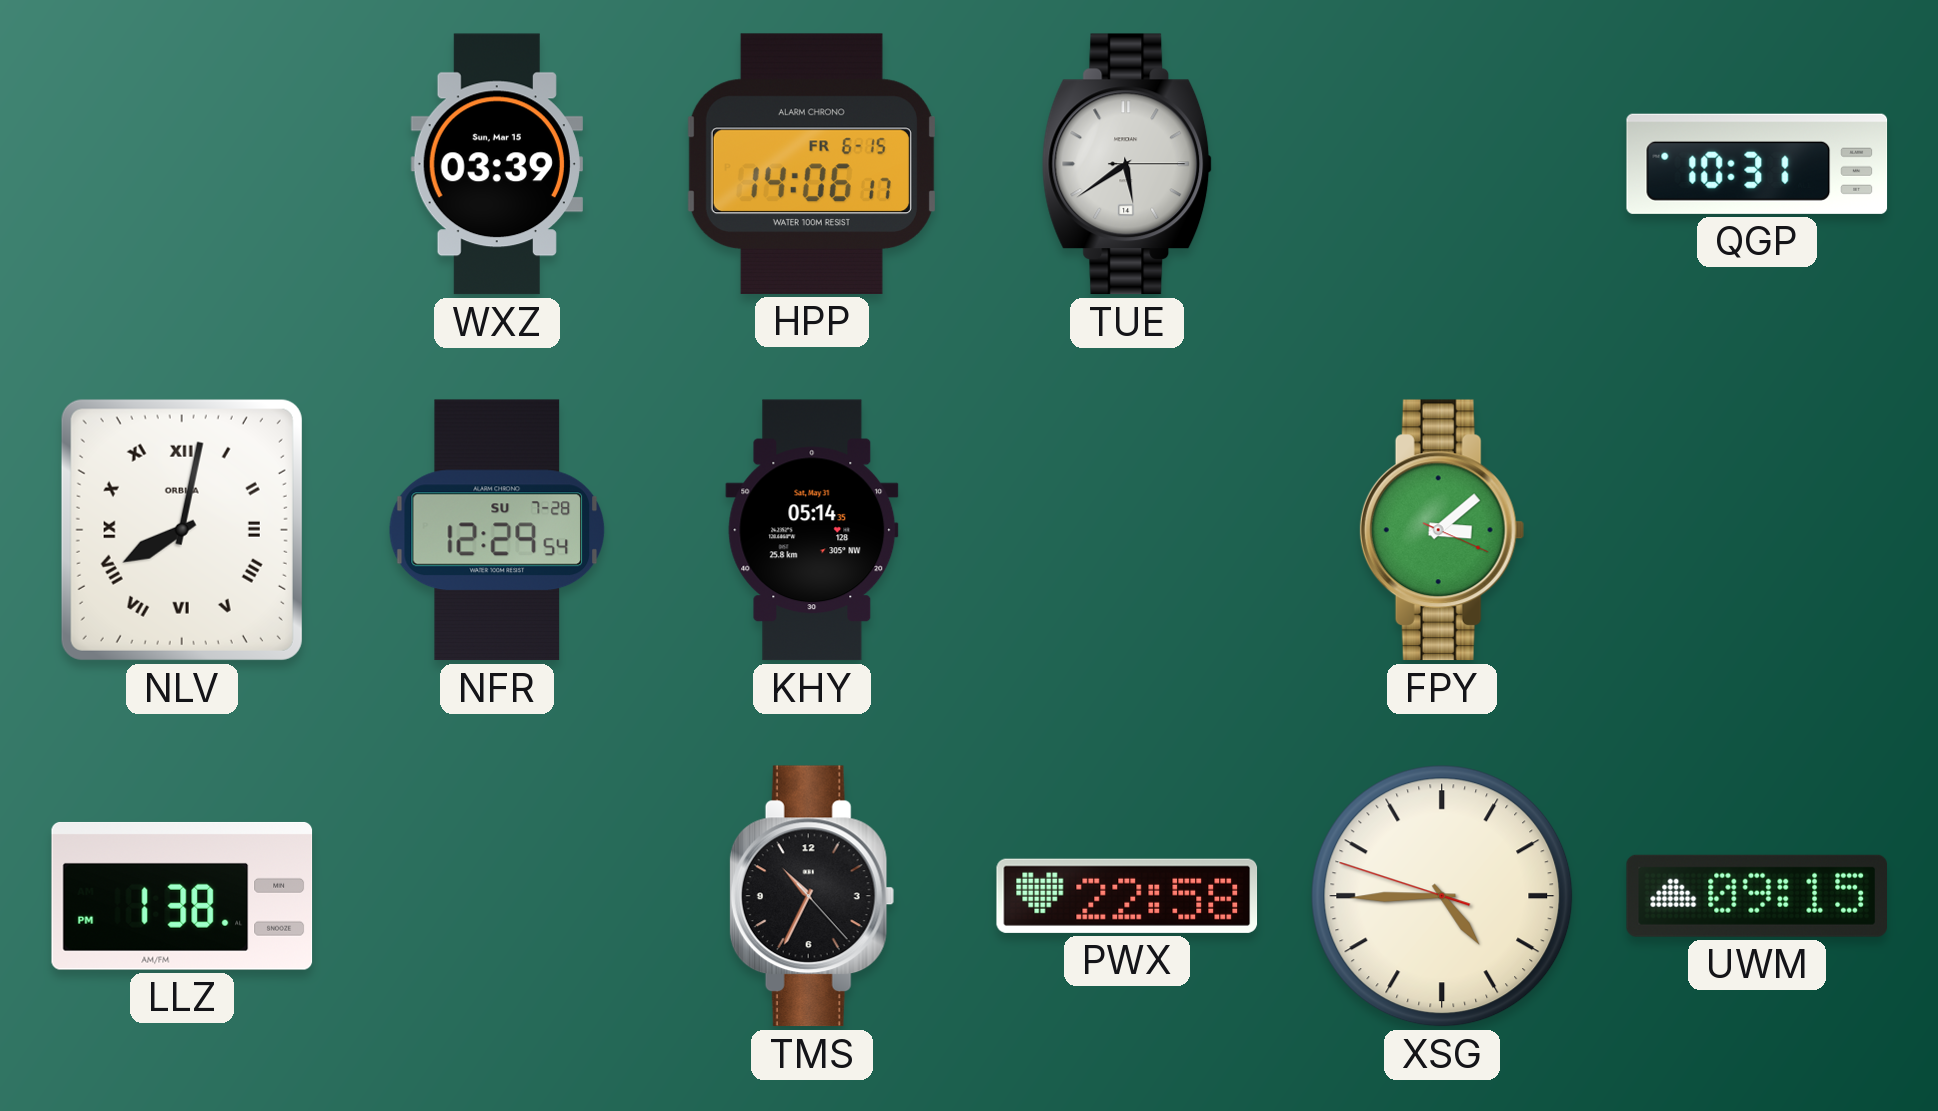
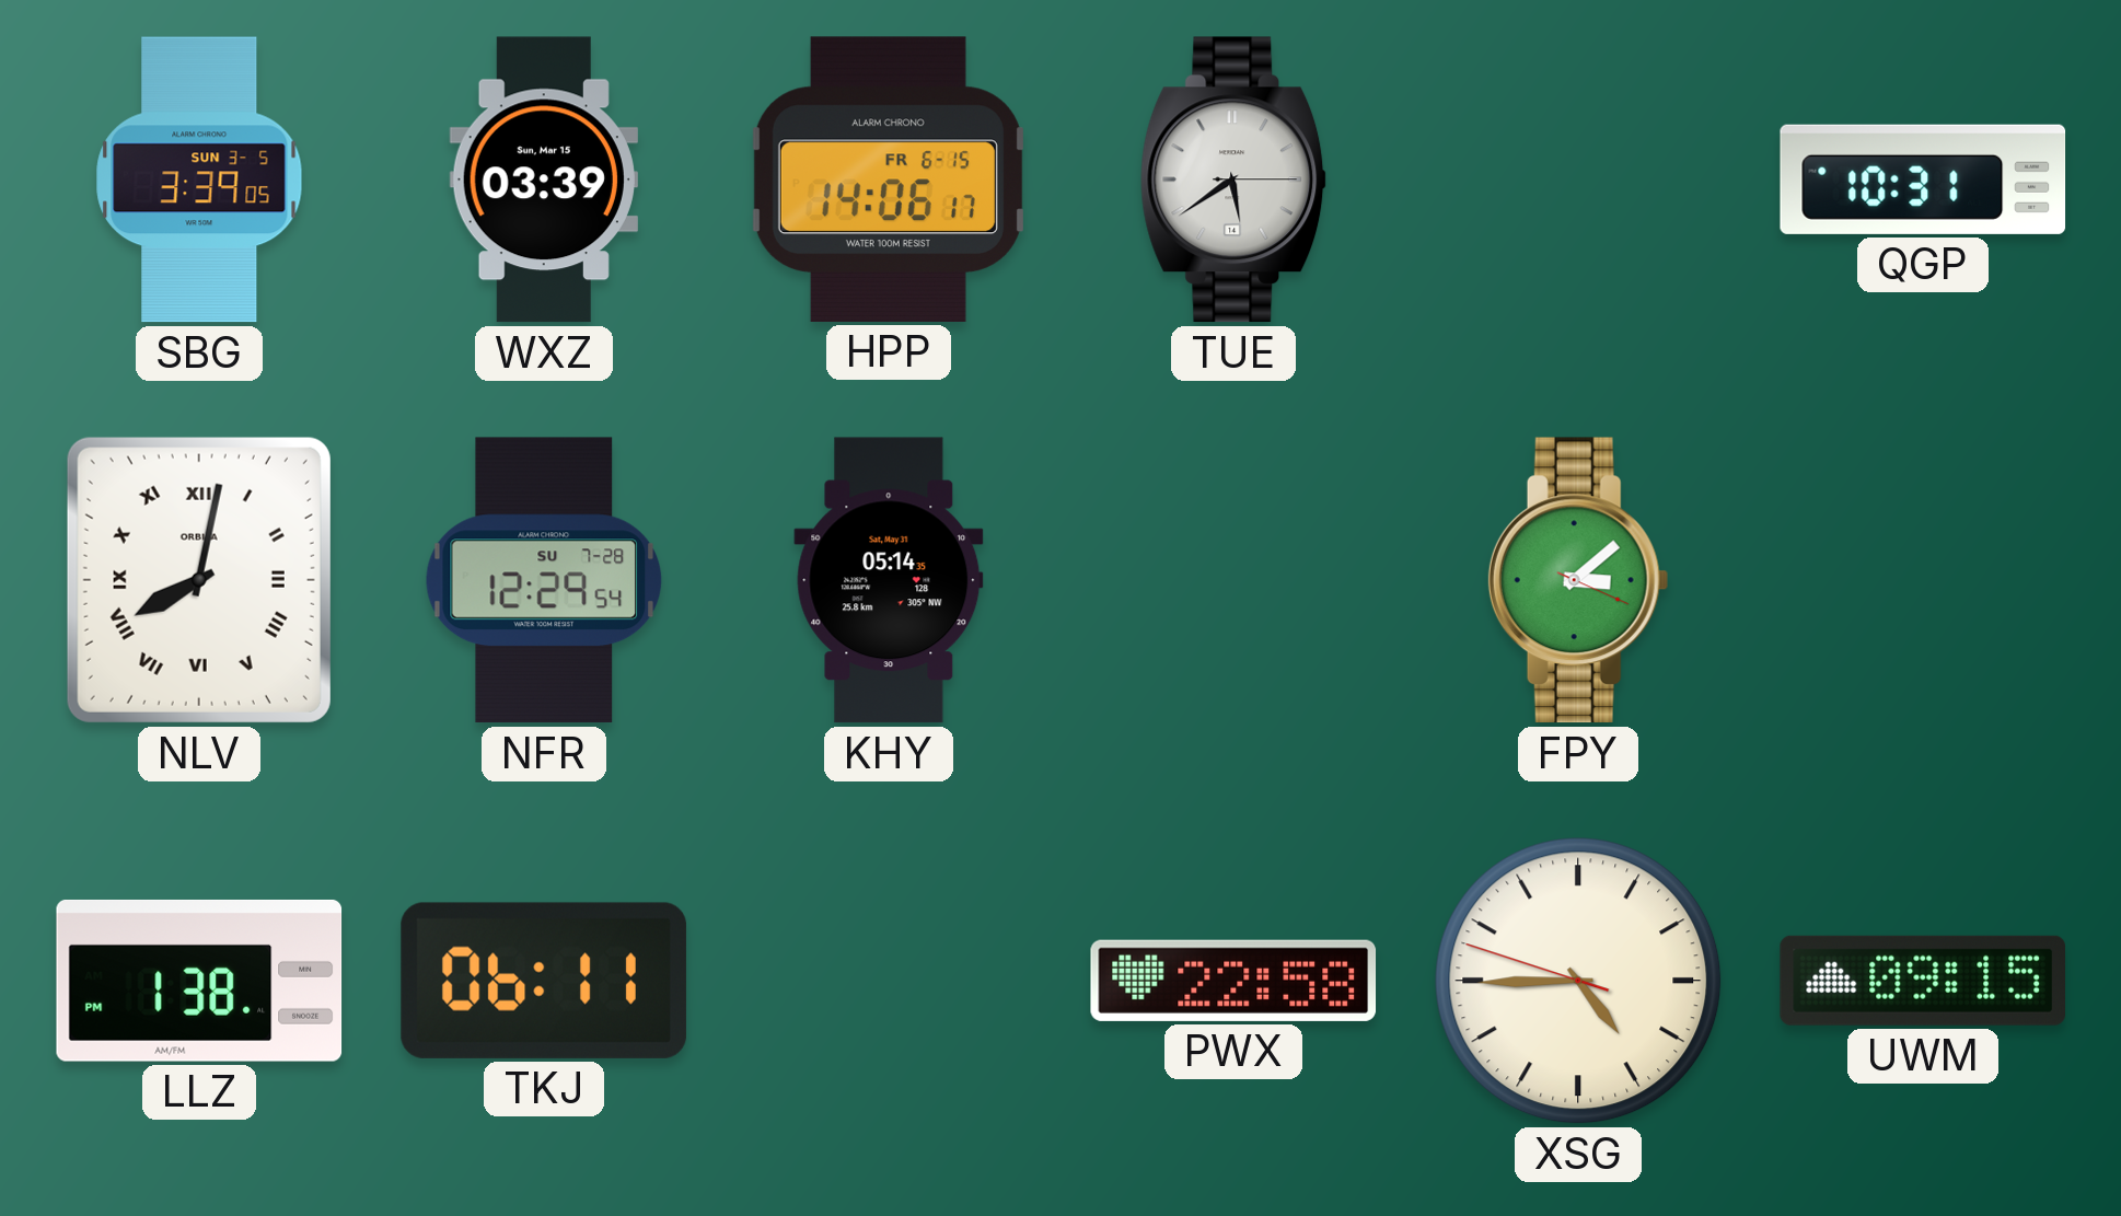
SBG: none -> 3:39 (199, 179)
TKJ: none -> 06:11 (544, 981)
TMS: 10:34 -> none (812, 896)
